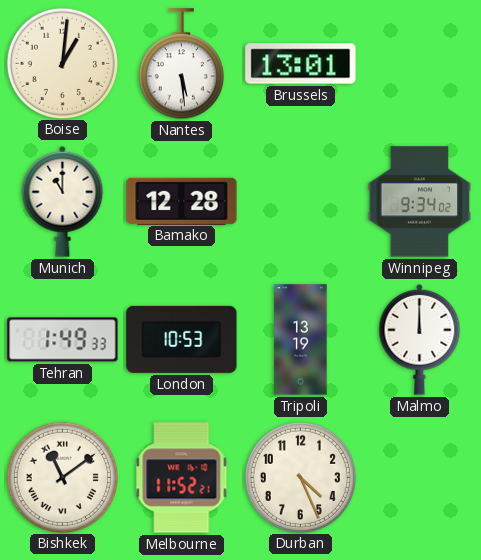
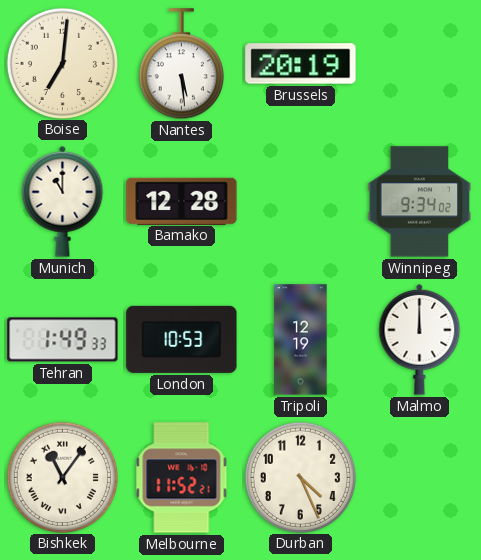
Boise: 1:01 -> 7:01 (62, 63)
Brussels: 13:01 -> 20:19 (301, 64)
Tripoli: 13:19 -> 12:19 (301, 340)
Bishkek: 11:09 -> 11:06 (62, 477)
